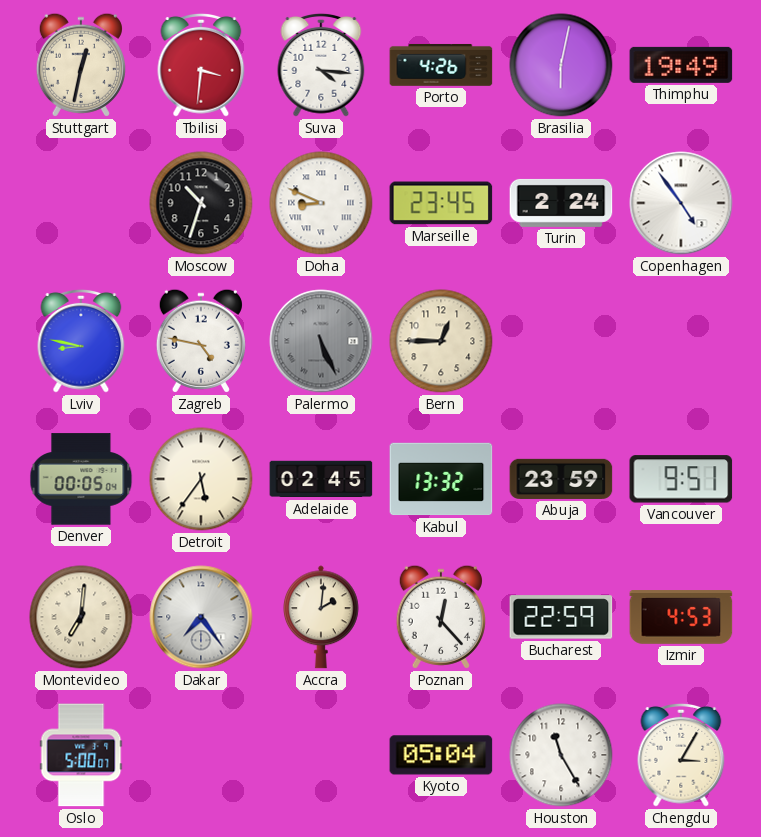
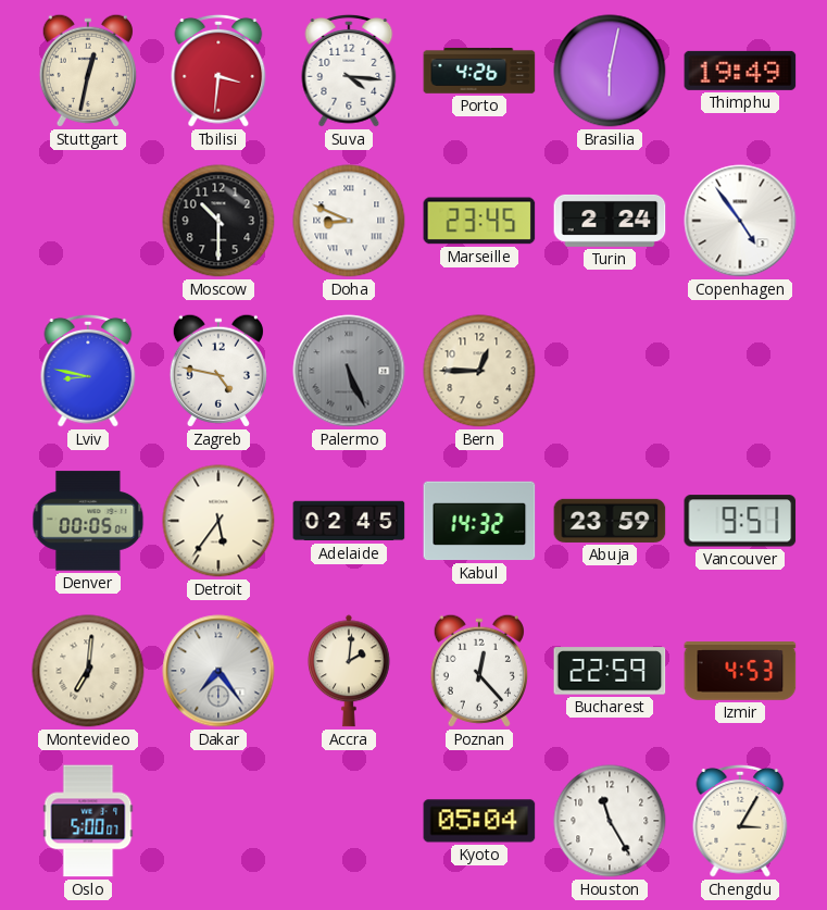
Moscow: 10:33 -> 10:30 (218, 221)
Kabul: 13:32 -> 14:32 (479, 521)
